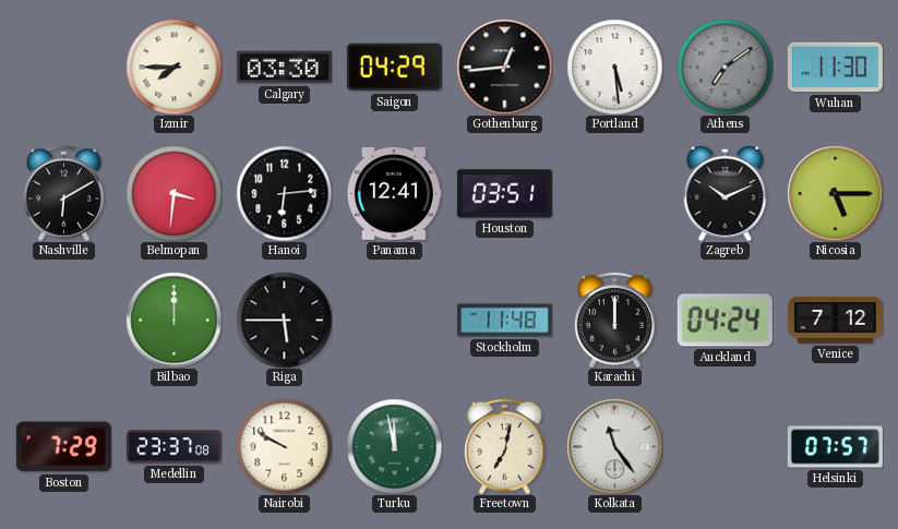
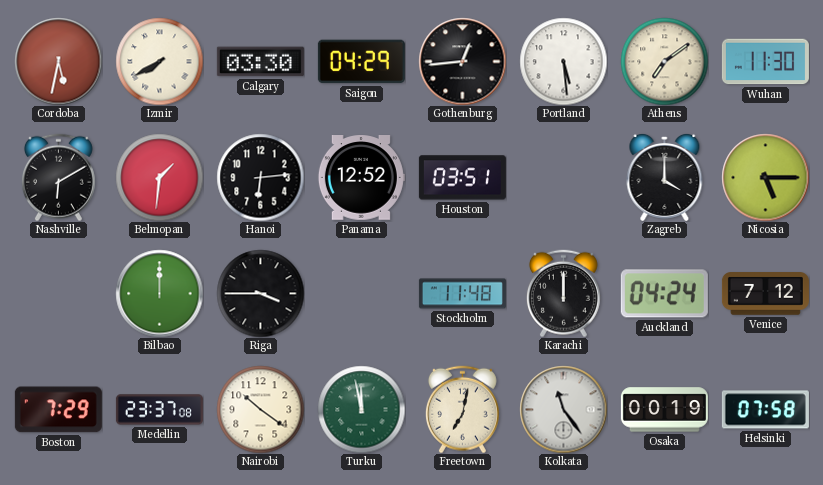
Cordoba: none -> 5:32 (58, 61)
Izmir: 7:45 -> 7:40 (159, 61)
Athens dial: grey -> cream (664, 61)
Belmopan: 3:31 -> 1:31 (159, 177)
Panama: 12:41 -> 12:52 (361, 178)
Zagreb: 10:11 -> 4:00 (665, 177)
Riga: 5:45 -> 3:45 (260, 293)
Nairobi: 9:50 -> 10:21 (260, 409)
Osaka: none -> 00:19 (664, 410)
Helsinki: 07:57 -> 07:58 (765, 410)
